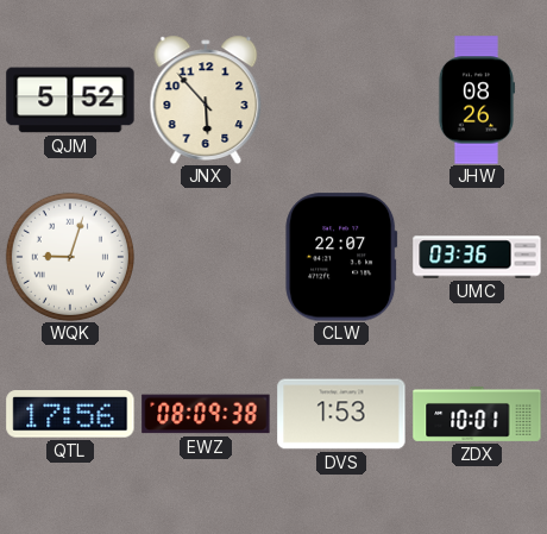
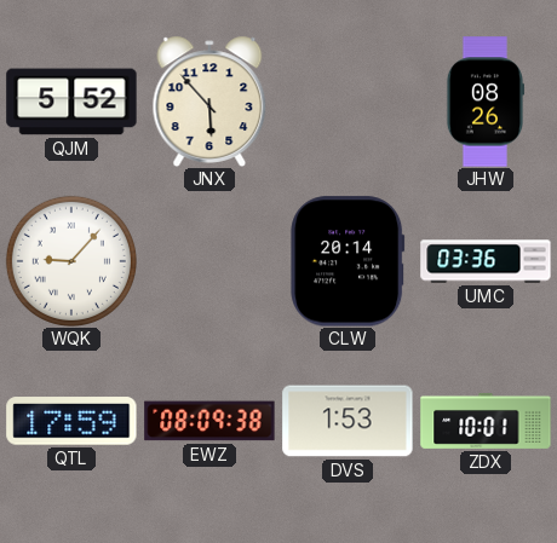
WQK: 9:03 -> 9:07 (71, 261)
CLW: 22:07 -> 20:14 (348, 261)
QTL: 17:56 -> 17:59 (71, 421)
